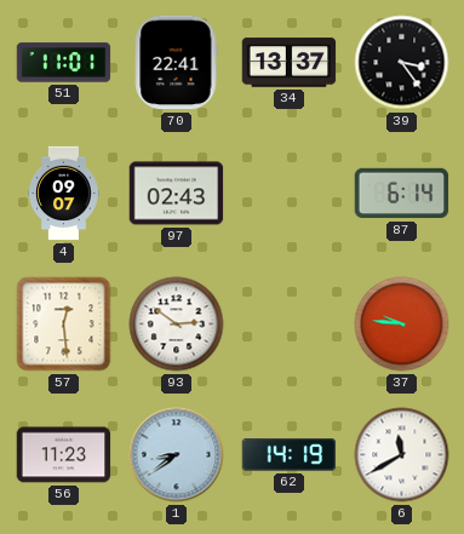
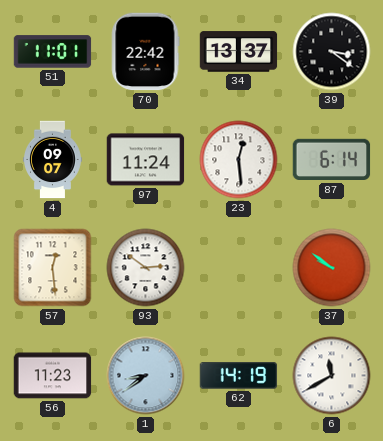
70: 22:41 -> 22:42 (145, 52)
39: 3:24 -> 3:21 (332, 52)
97: 02:43 -> 11:24 (146, 160)
23: none -> 12:29 (239, 160)
37: 9:46 -> 9:51 (332, 268)
